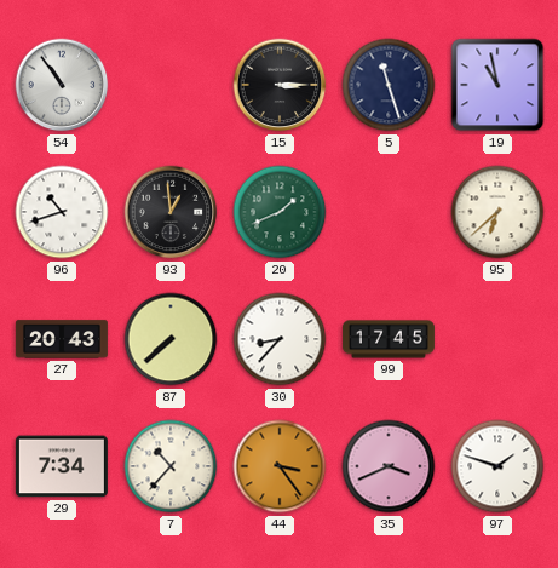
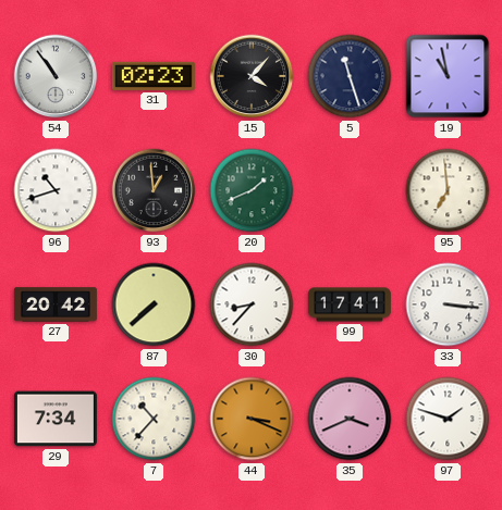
31: none -> 02:23 (154, 76)
15: 3:15 -> 4:07 (252, 76)
95: 6:38 -> 6:59 (448, 190)
27: 20:43 -> 20:42 (56, 304)
99: 17:45 -> 17:41 (350, 304)
33: none -> 3:16 (448, 304)
44: 3:24 -> 3:19 (252, 419)
